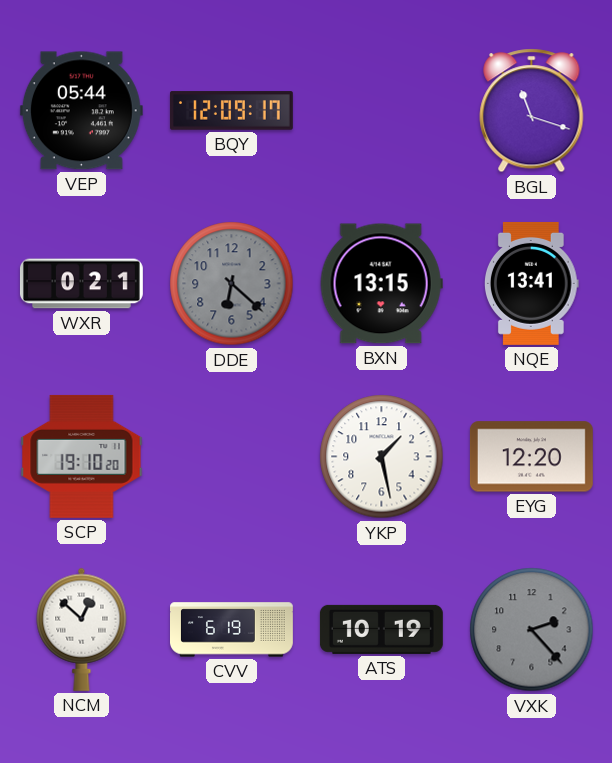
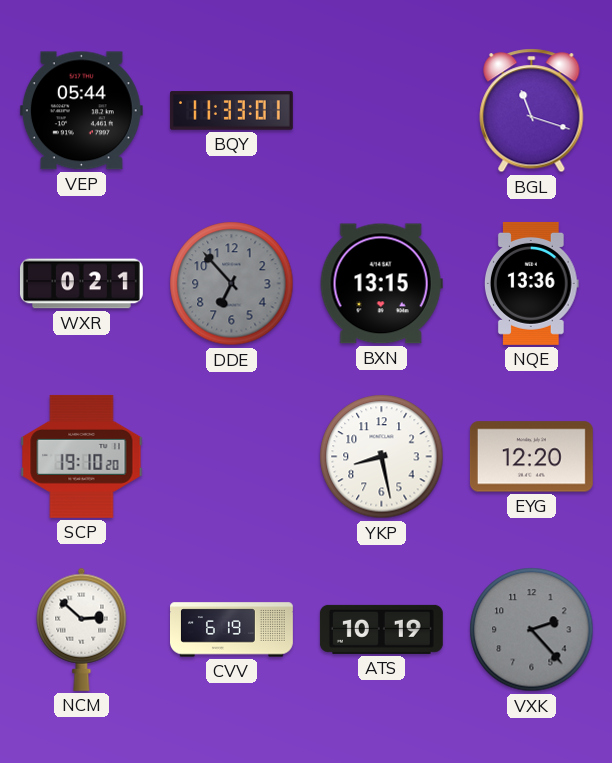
BQY: 12:09 -> 11:33 (231, 111)
DDE: 6:22 -> 6:53 (232, 284)
NQE: 13:41 -> 13:36 (531, 283)
YKP: 1:28 -> 8:28 (382, 457)
NCM: 12:52 -> 2:52 (82, 629)
